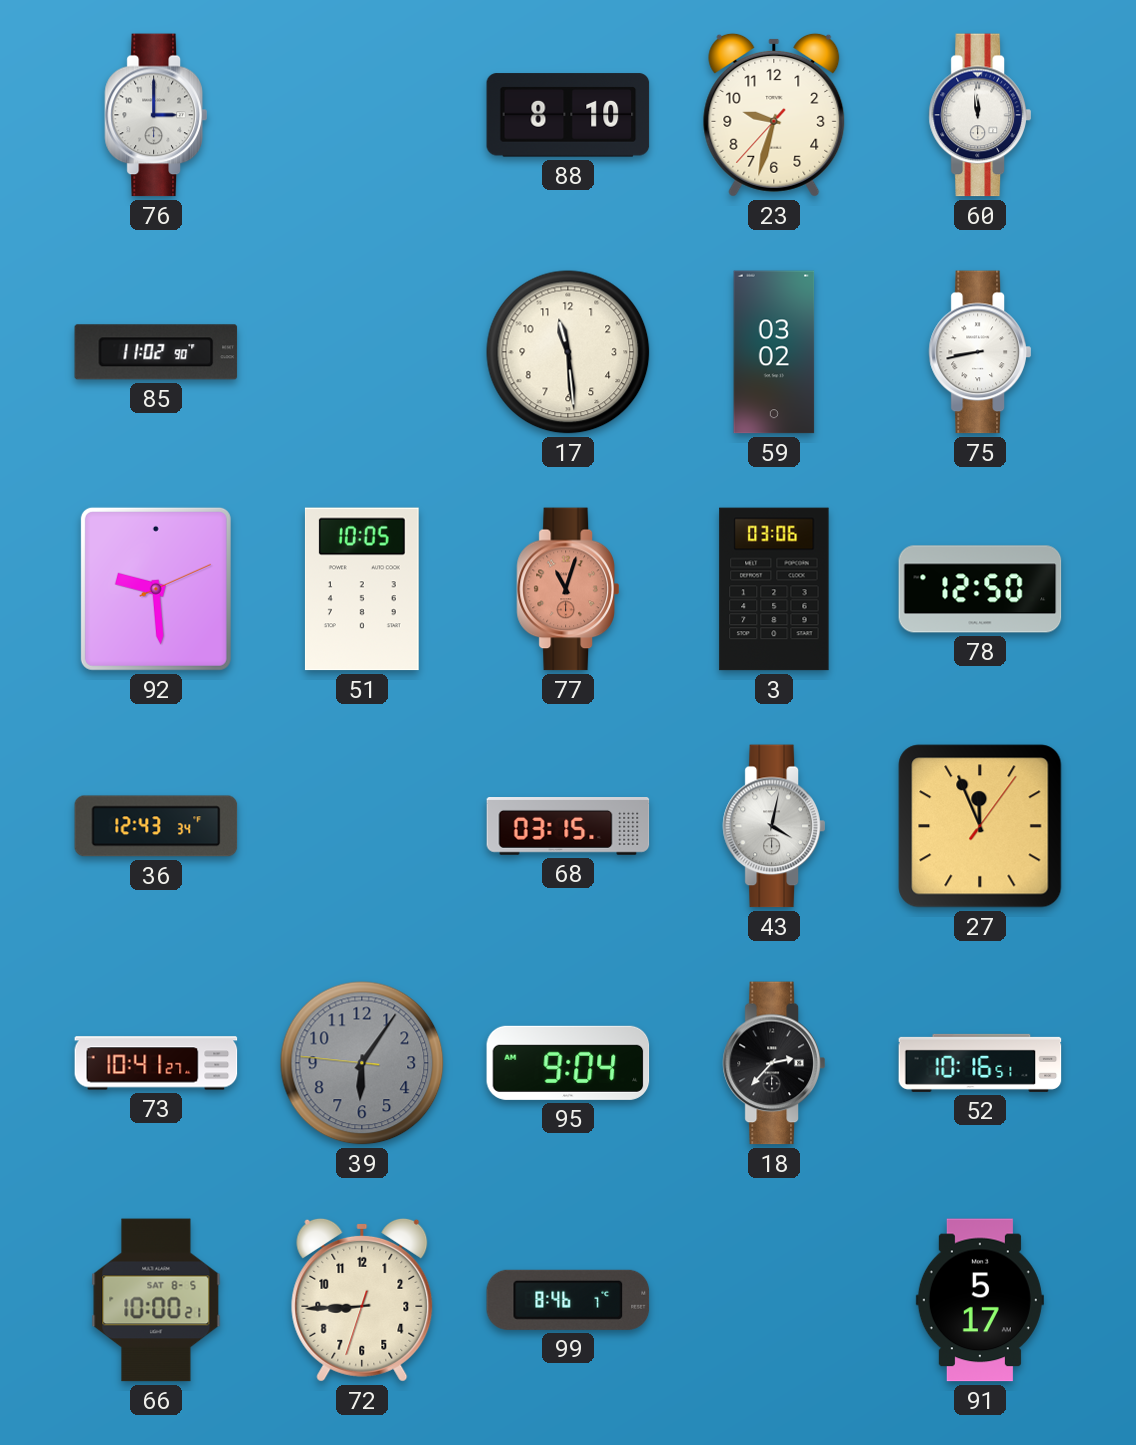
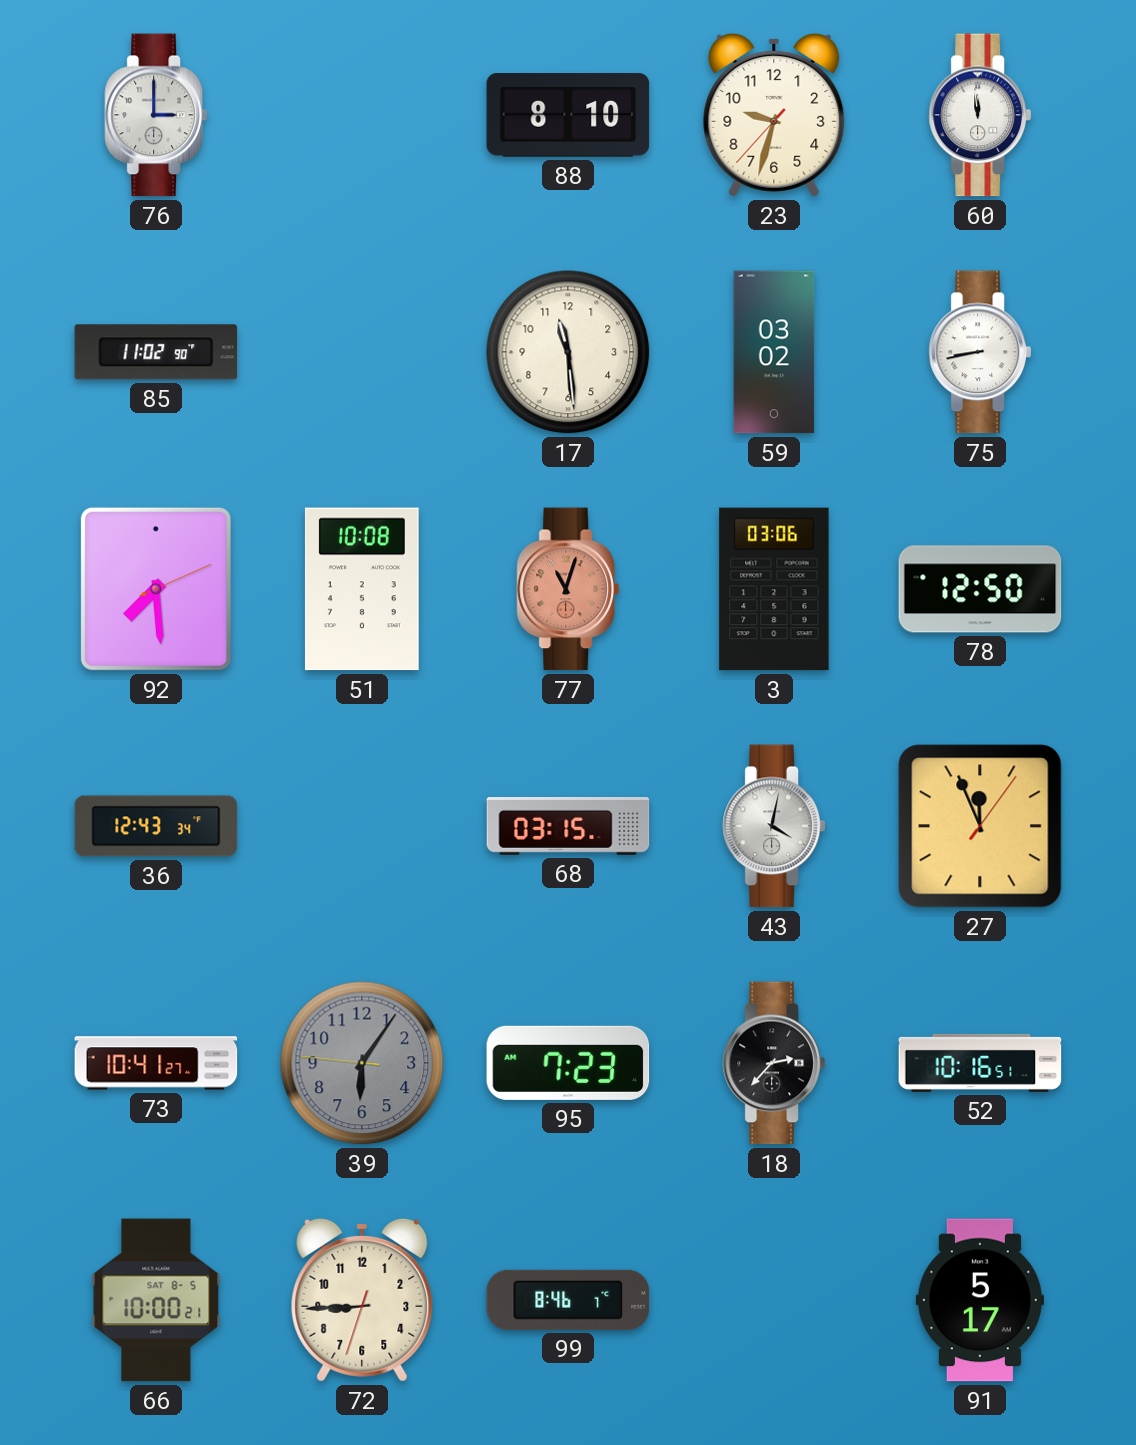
92: 9:29 -> 7:29 (156, 589)
51: 10:05 -> 10:08 (362, 589)
95: 9:04 -> 7:23 (568, 1063)
